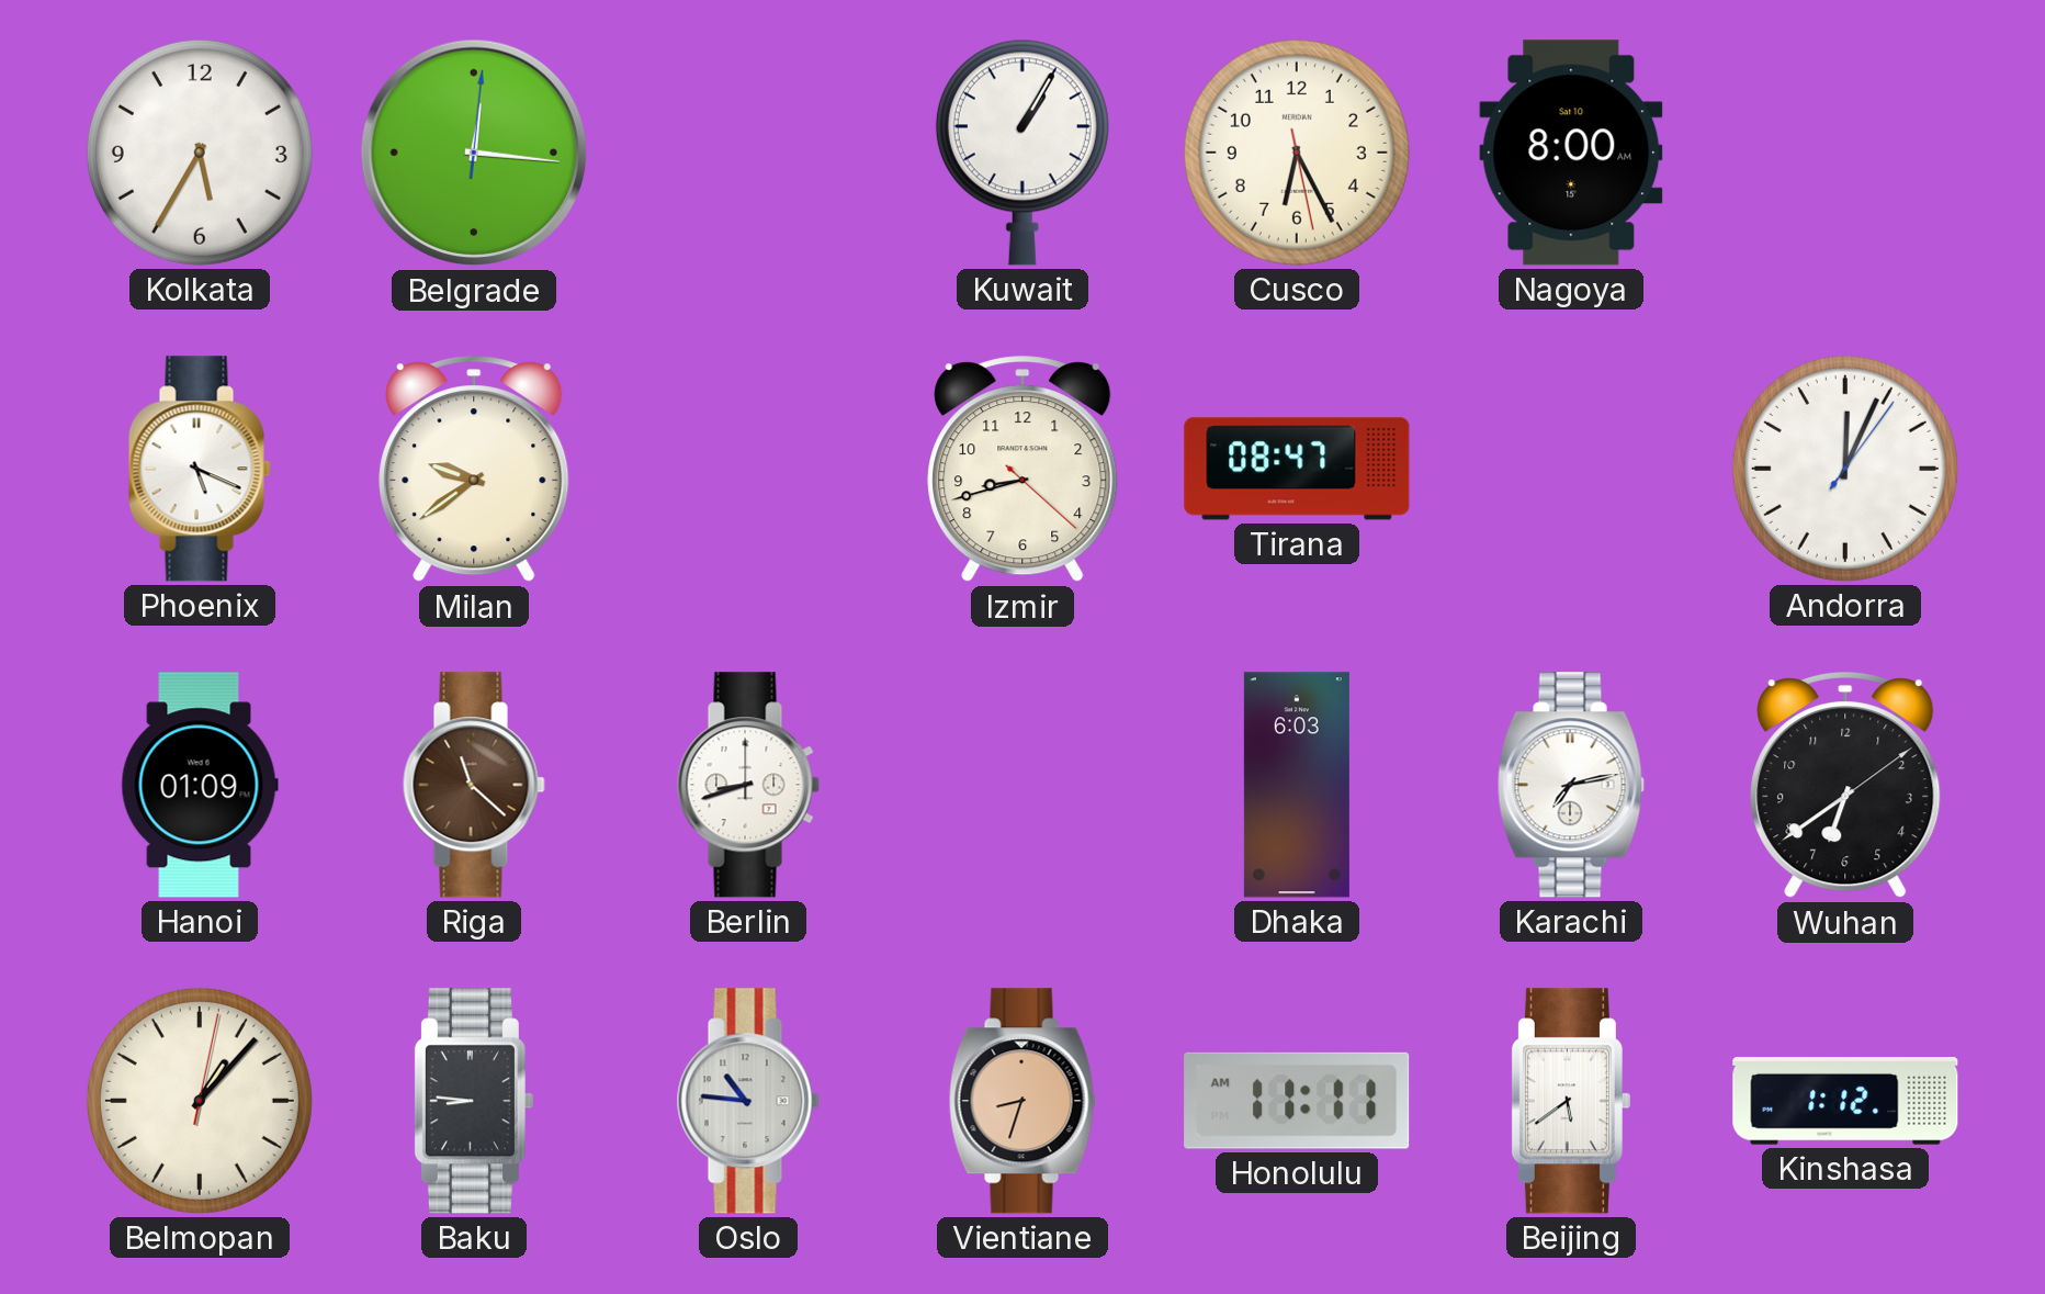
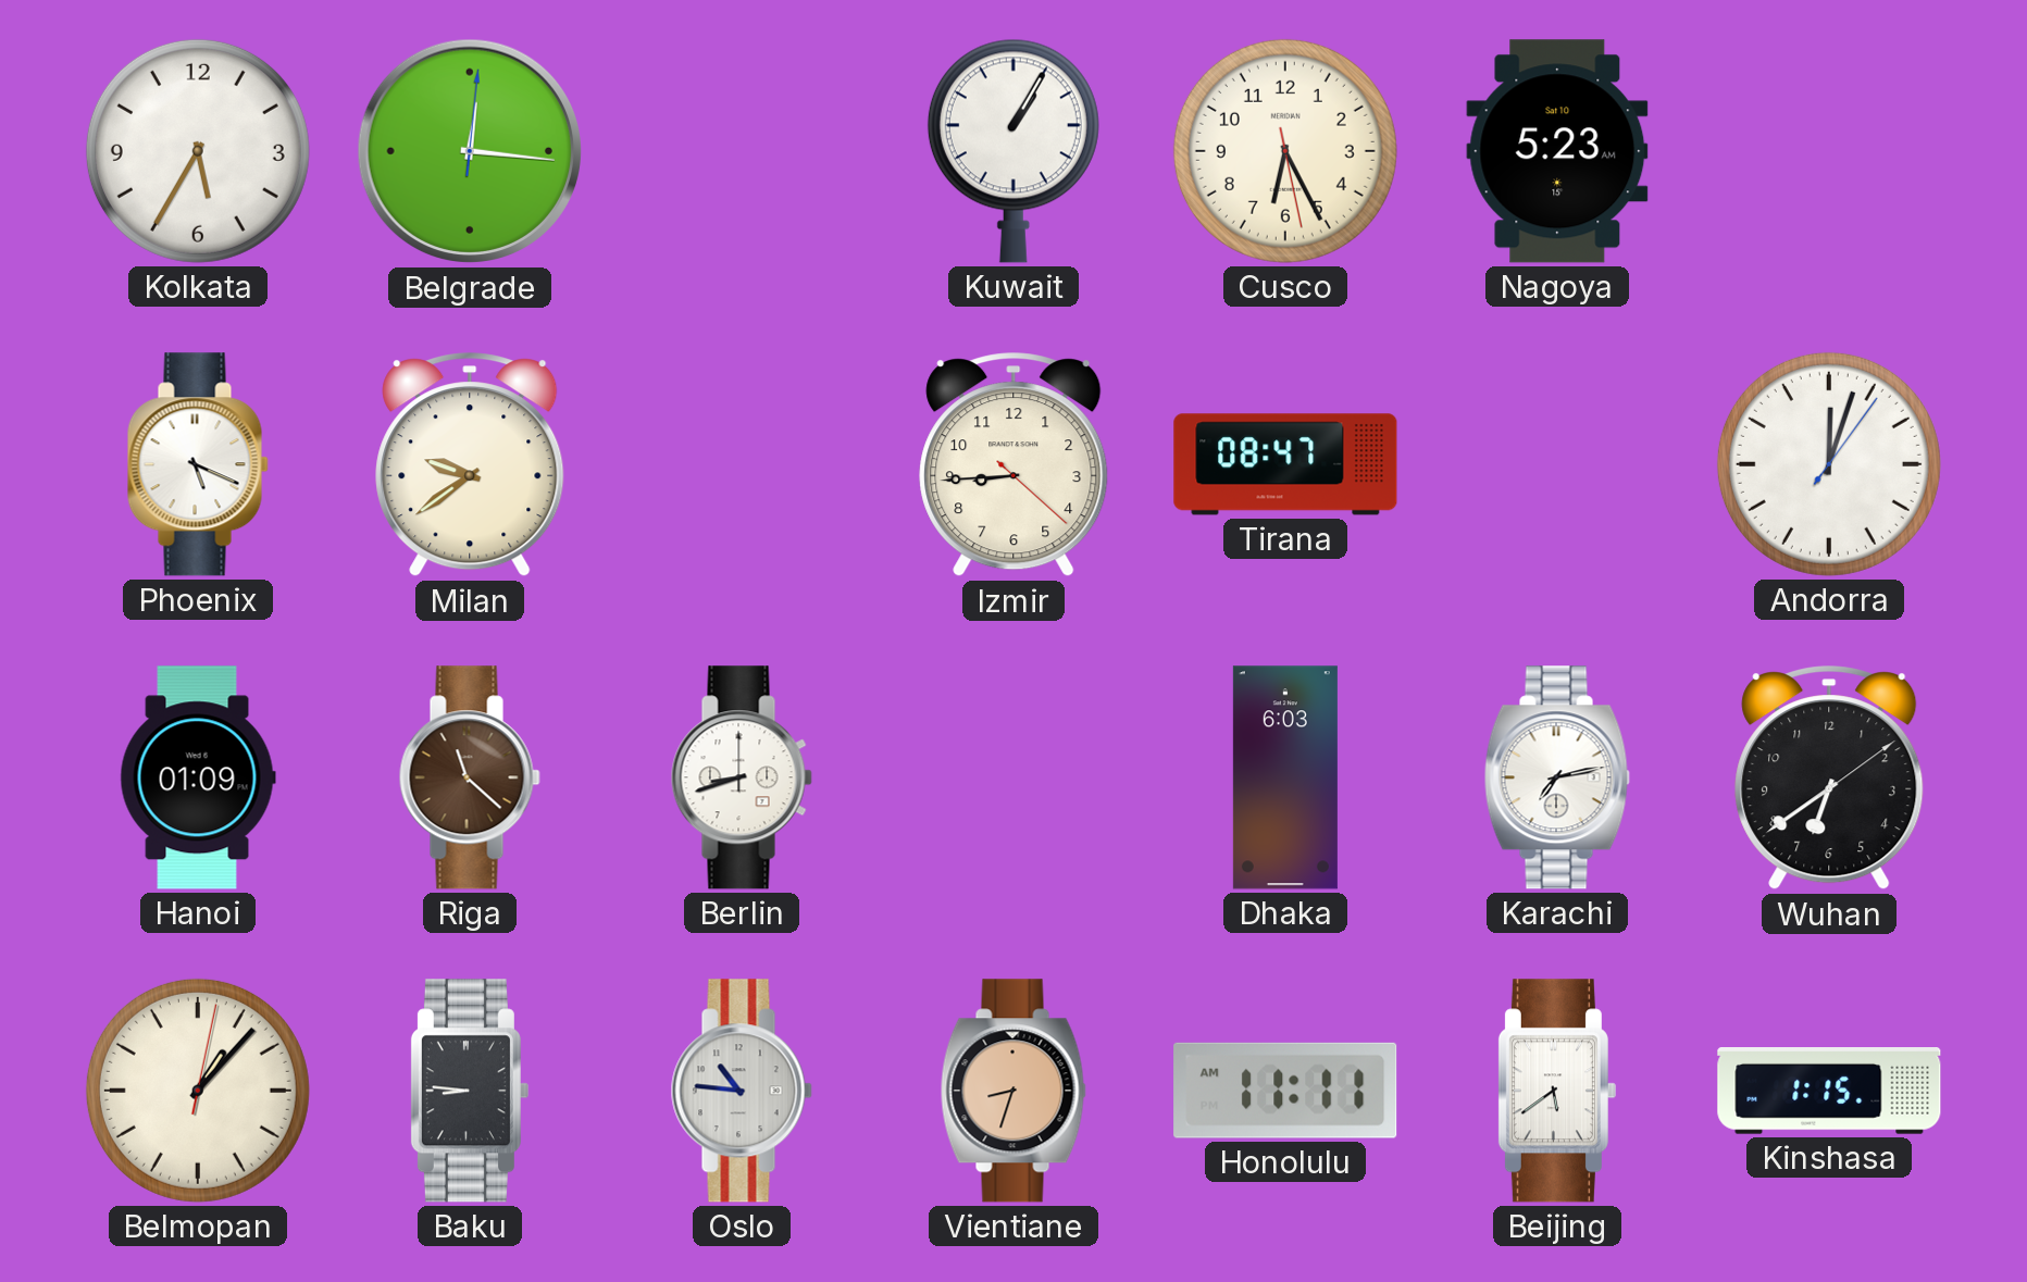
Nagoya: 8:00 -> 5:23 (1557, 151)
Izmir: 8:42 -> 8:44 (1013, 465)
Andorra: 12:04 -> 12:03 (1829, 464)
Kinshasa: 1:12 -> 1:15 (1829, 1092)
